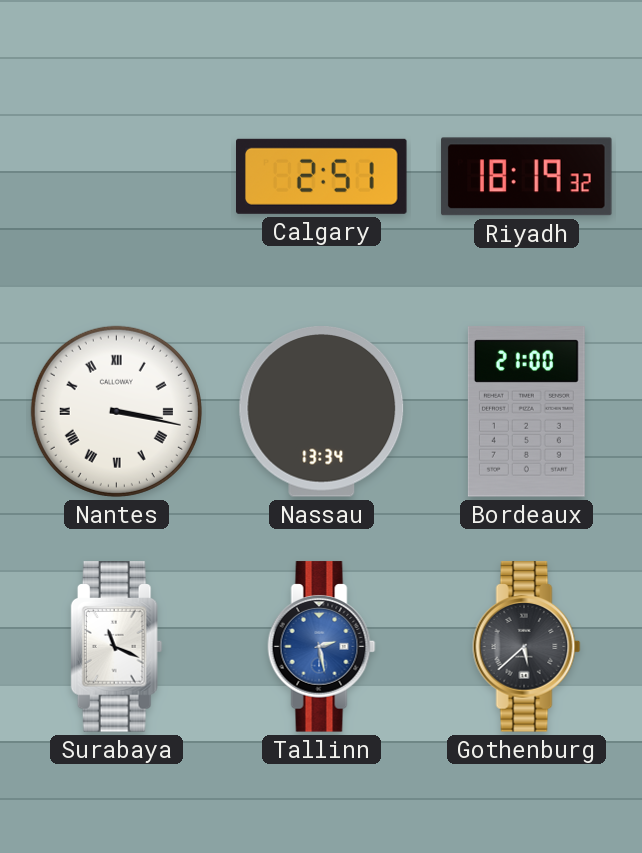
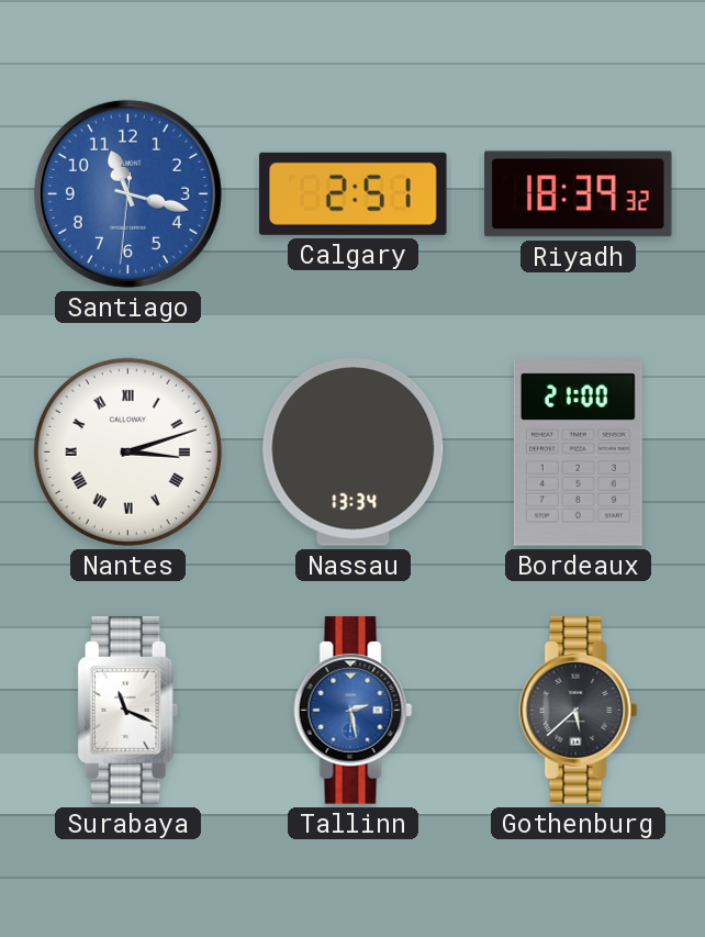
Santiago: none -> 11:17 (127, 193)
Riyadh: 18:19 -> 18:39 (579, 194)
Nantes: 3:17 -> 3:12 (127, 451)
